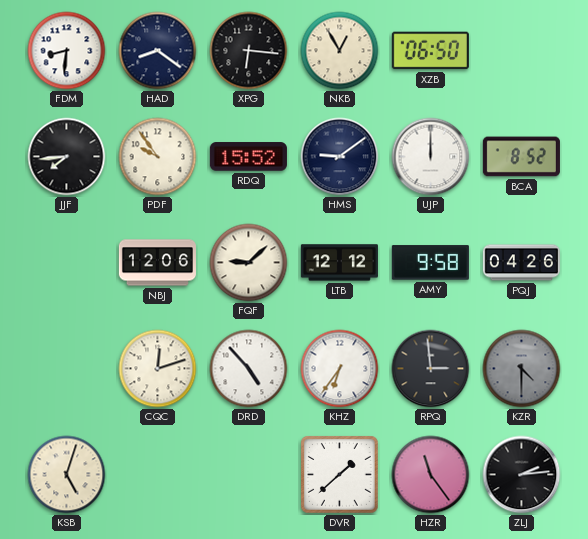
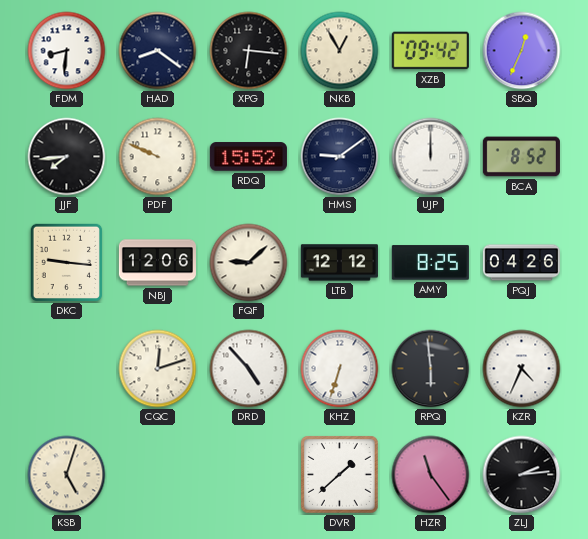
XZB: 06:50 -> 09:42 (430, 51)
SBQ: none -> 12:34 (522, 51)
PDF: 9:54 -> 9:49 (158, 157)
DKC: none -> 9:16 (67, 263)
AMY: 9:58 -> 8:25 (430, 263)
KHZ: 6:36 -> 6:33 (340, 369)
RPQ: 2:59 -> 5:59 (431, 369)
KZR: 4:30 -> 4:34 (522, 369)
KZR dial: grey -> white (522, 369)
